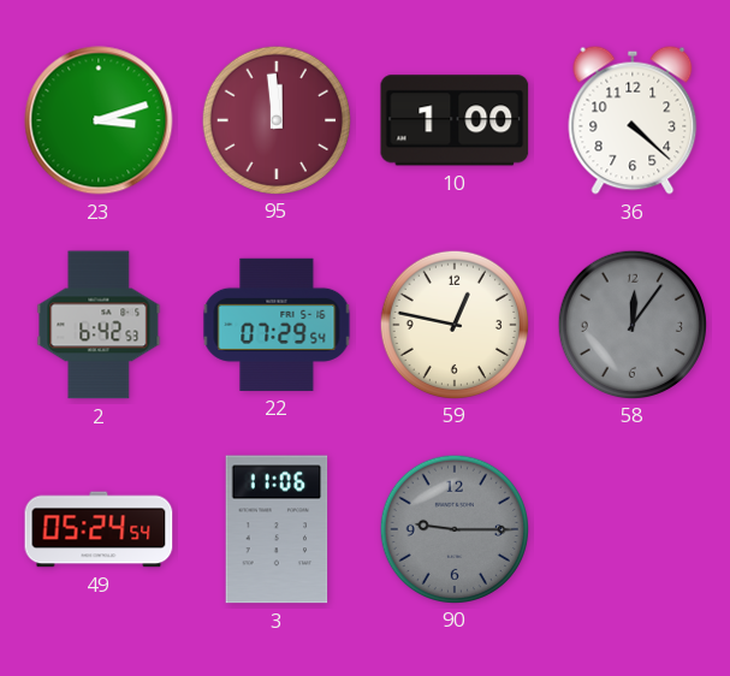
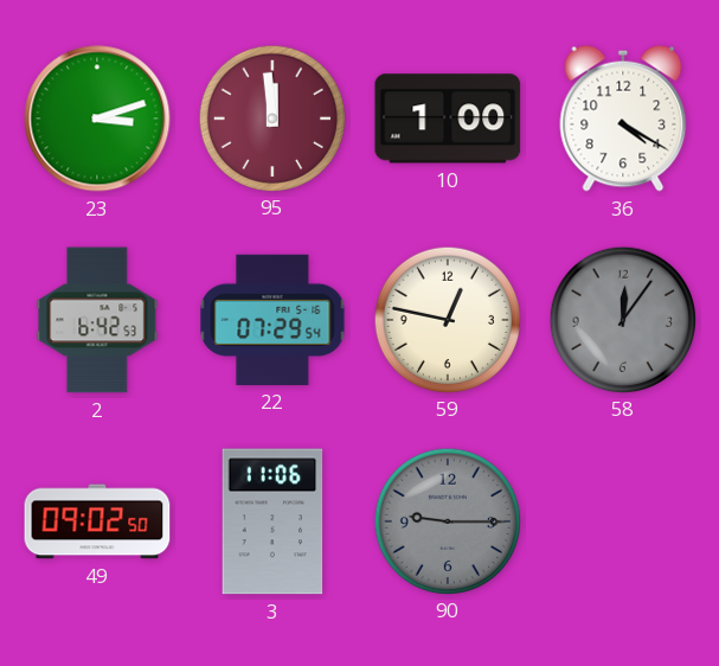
36: 4:22 -> 4:20 (623, 119)
49: 05:24 -> 09:02 (97, 521)
